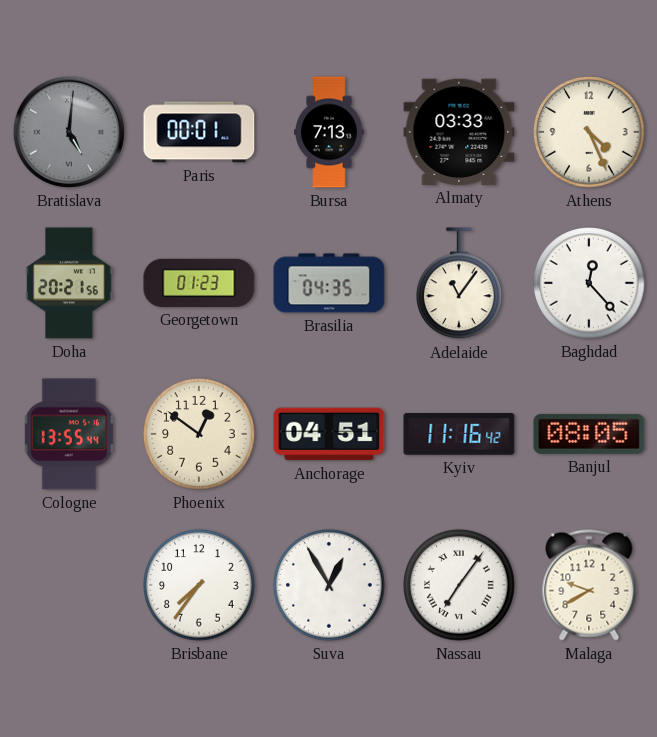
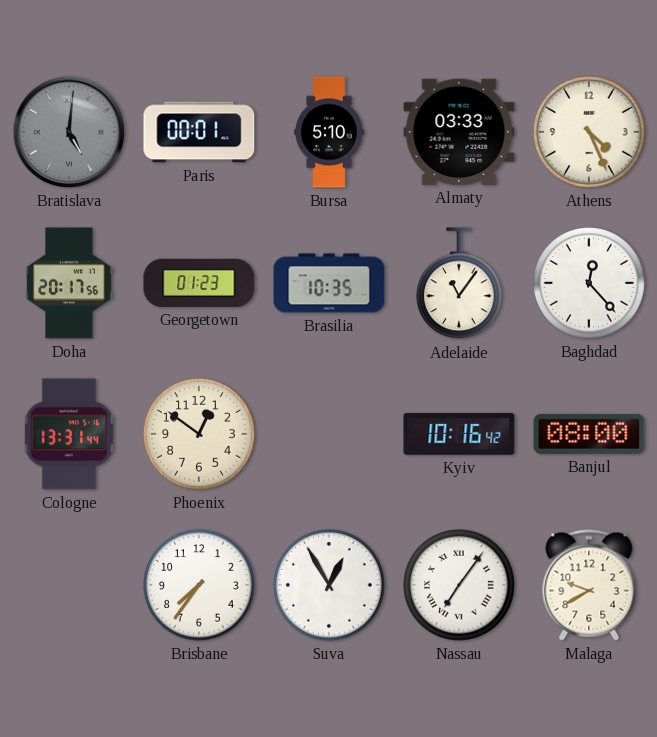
Bursa: 7:13 -> 5:10 (329, 132)
Doha: 20:21 -> 20:17 (69, 283)
Brasilia: 04:35 -> 10:35 (329, 283)
Cologne: 13:55 -> 13:31 (69, 434)
Anchorage: 04:51 -> none (329, 434)
Kyiv: 11:16 -> 10:16 (459, 434)
Banjul: 08:05 -> 08:00 (589, 434)
